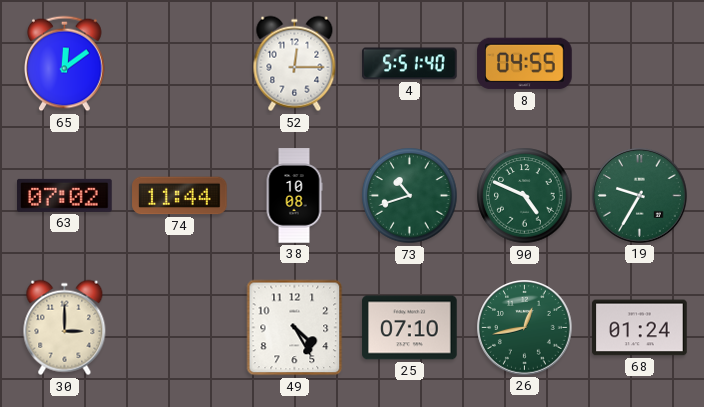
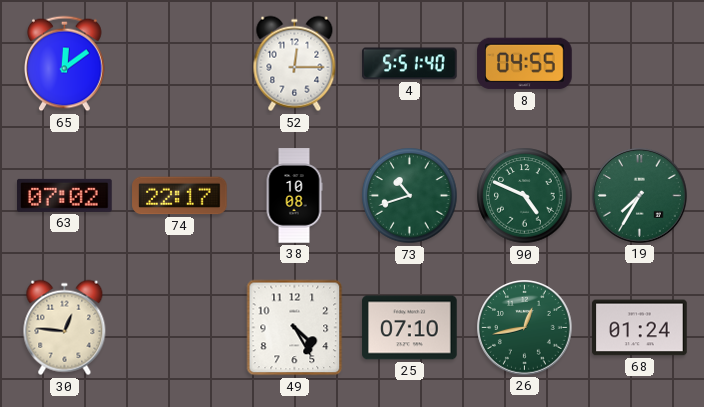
74: 11:44 -> 22:17 (180, 196)
19: 9:35 -> 7:35 (640, 196)
30: 3:00 -> 12:46 (65, 328)
